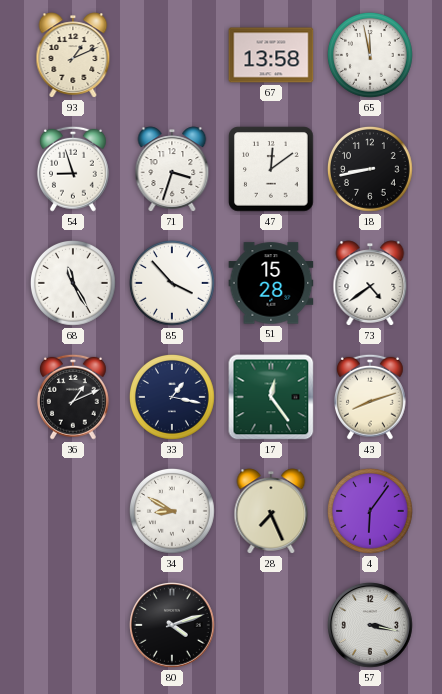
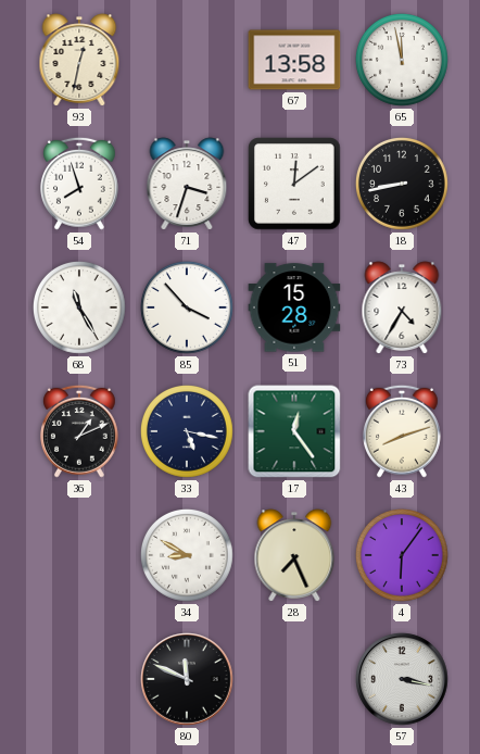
93: 1:11 -> 12:32 (79, 60)
54: 8:57 -> 7:57 (79, 184)
73: 4:39 -> 4:35 (402, 307)
33: 1:17 -> 5:17 (187, 431)
80: 4:12 -> 11:49 (187, 679)
